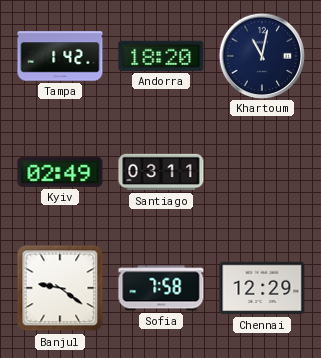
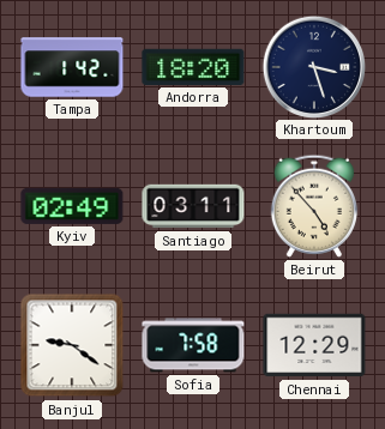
Khartoum: 11:02 -> 3:27 (313, 66)
Beirut: none -> 4:53 (313, 206)
